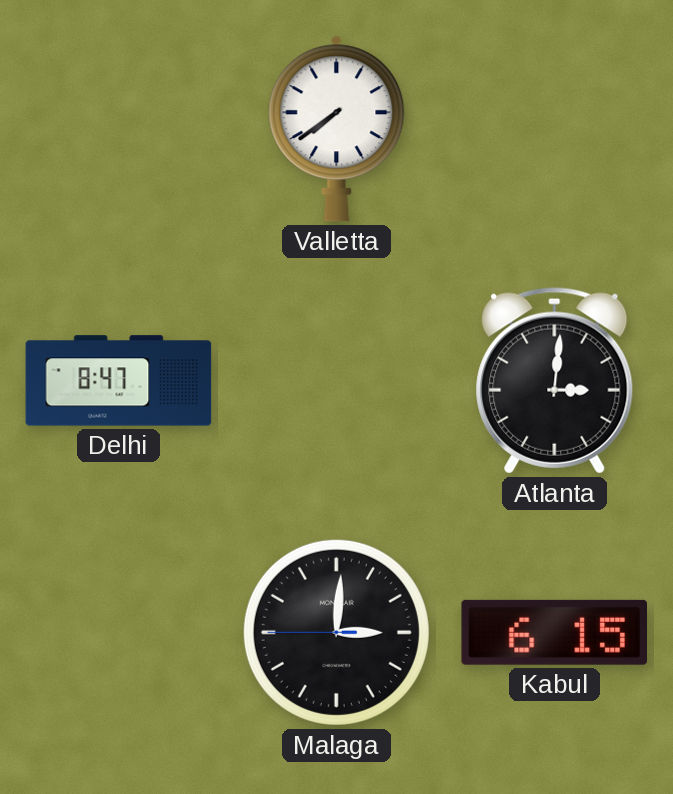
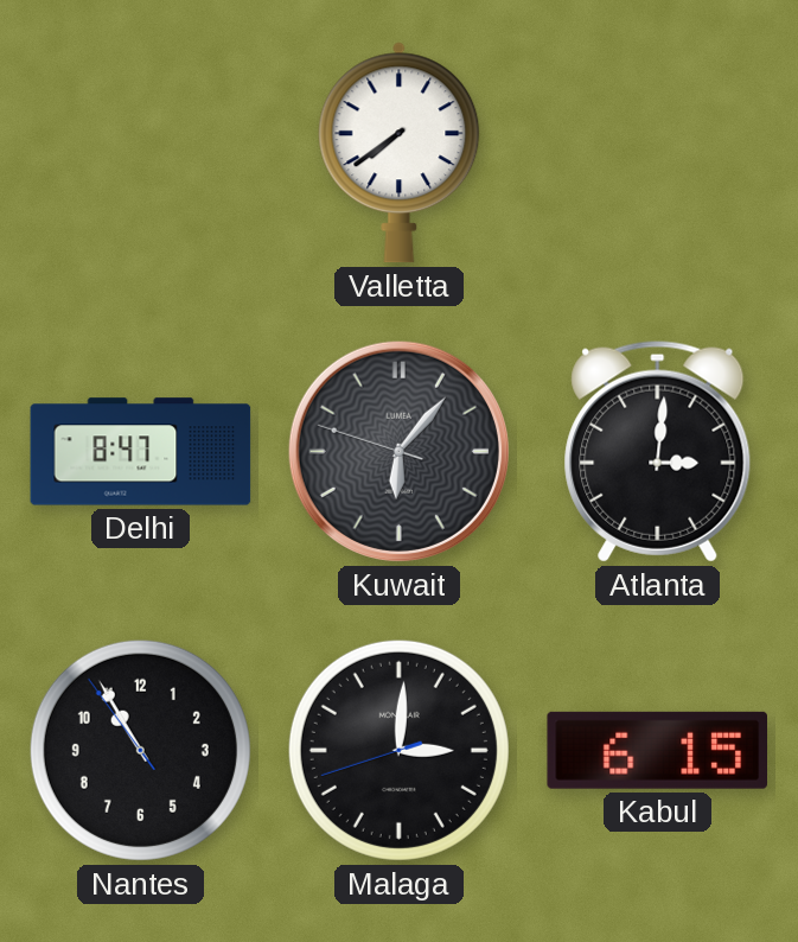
Kuwait: none -> 6:06 (398, 451)
Nantes: none -> 10:54 (140, 750)
Malaga: 3:00:45 -> 3:00:42 (398, 750)
